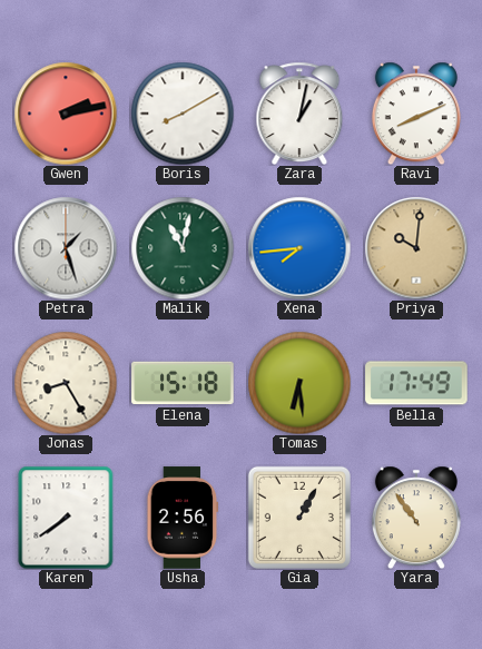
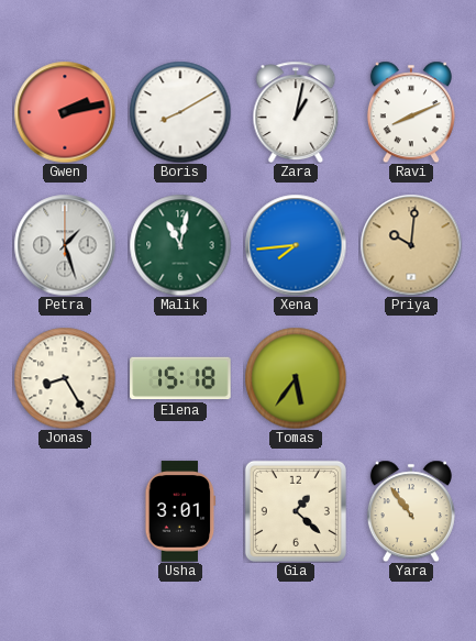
Tomas: 6:29 -> 5:36 (296, 378)
Bella: 17:49 -> none (416, 383)
Karen: 7:39 -> none (66, 518)
Usha: 2:56 -> 3:01 (180, 511)
Gia: 1:05 -> 1:22 (296, 511)
